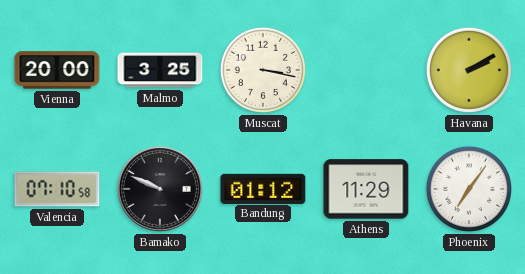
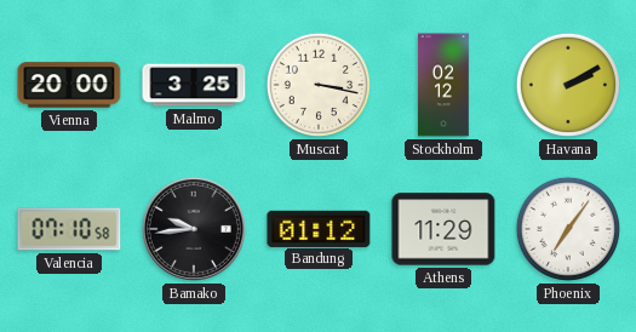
Stockholm: none -> 02:12 (445, 85)
Bamako: 9:49 -> 9:44 (194, 229)
